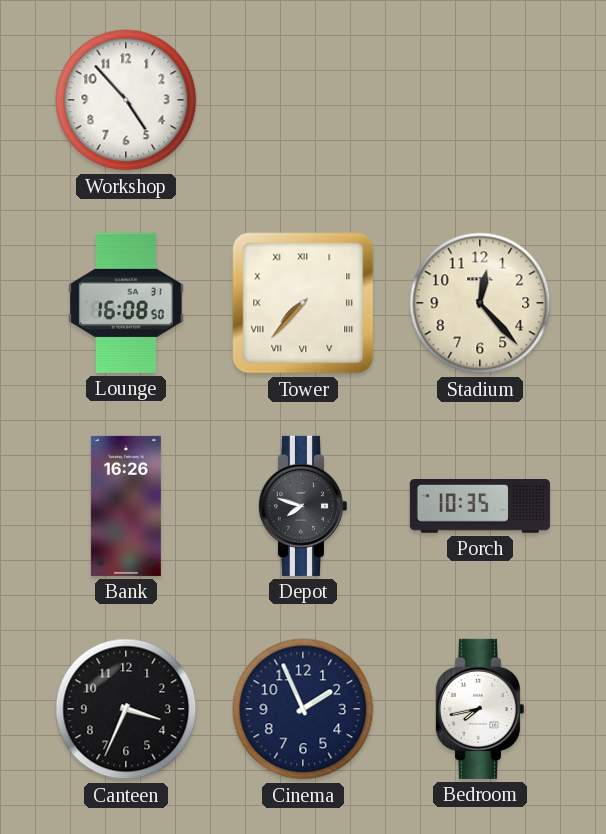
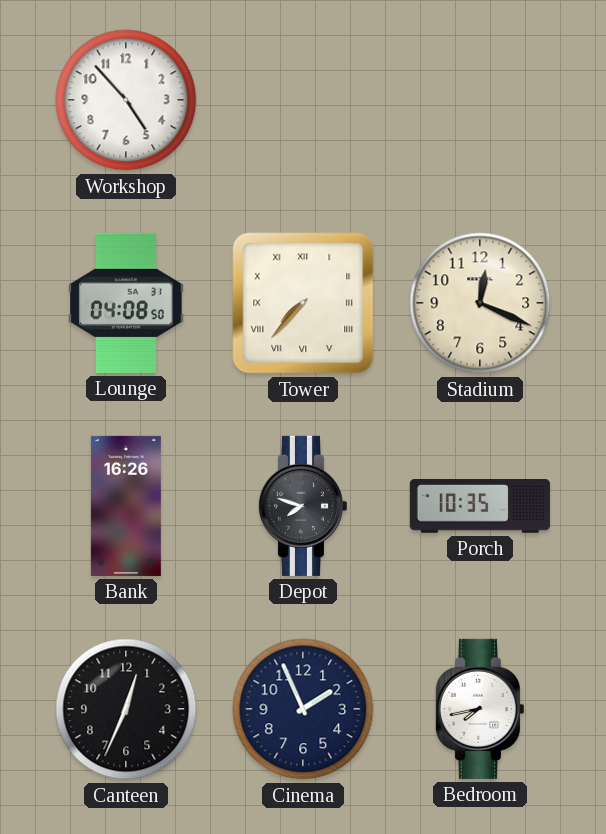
Lounge: 16:08 -> 04:08 (126, 303)
Stadium: 12:23 -> 12:19 (480, 303)
Canteen: 3:34 -> 12:34 (126, 709)
